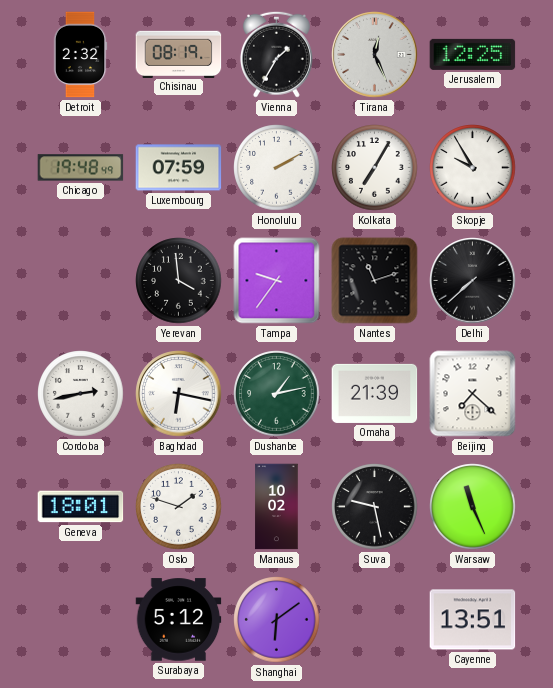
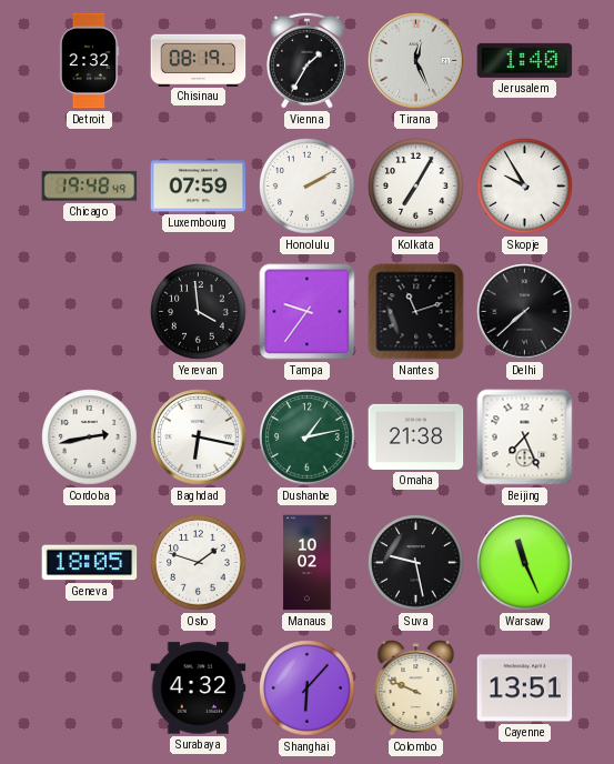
Jerusalem: 12:25 -> 1:40 (525, 60)
Omaha: 21:39 -> 21:38 (416, 436)
Beijing: 7:22 -> 7:26 (525, 438)
Geneva: 18:01 -> 18:05 (90, 563)
Surabaya: 5:12 -> 4:32 (199, 688)
Shanghai: 6:09 -> 6:07 (308, 688)
Colombo: none -> 9:49 (416, 688)
